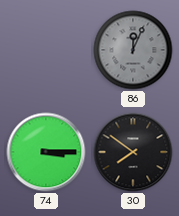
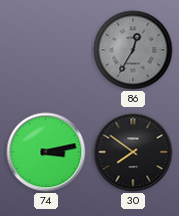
86: 12:04 -> 12:35 (133, 50)
74: 3:15 -> 3:13 (46, 152)
